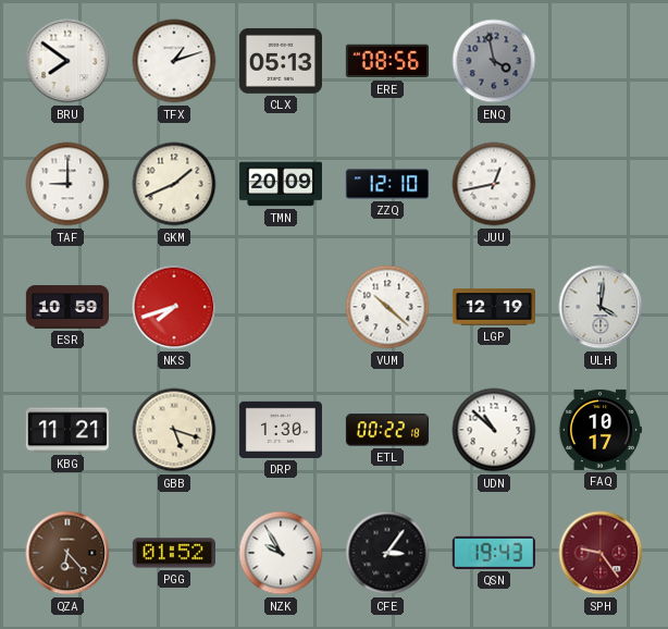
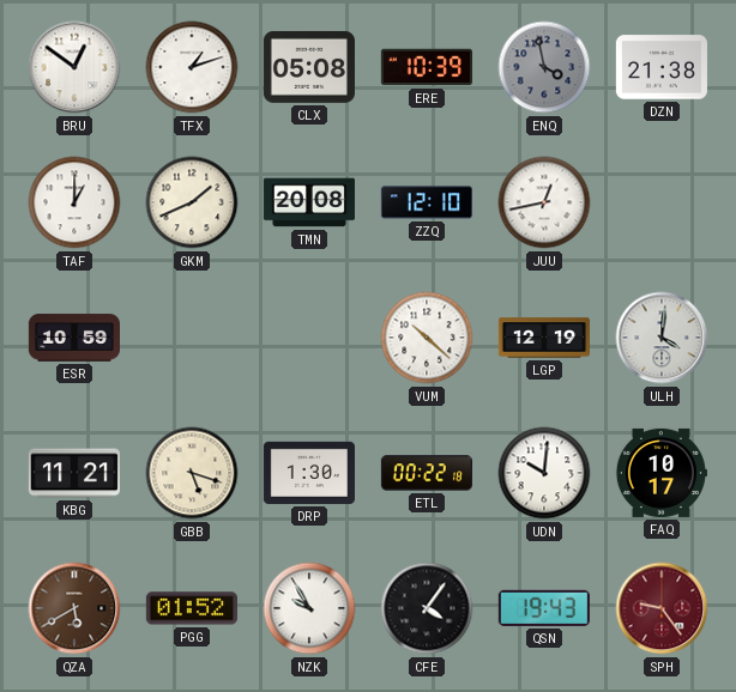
BRU: 7:51 -> 12:51 (74, 67)
CLX: 05:13 -> 05:08 (309, 67)
ERE: 08:56 -> 10:39 (427, 67)
DZN: none -> 21:38 (662, 67)
TAF: 9:00 -> 1:00 (74, 202)
TMN: 20:09 -> 20:08 (309, 202)
NKS: 7:42 -> none (174, 307)
UDN: 10:52 -> 10:01 (544, 473)
QZA: 6:23 -> 5:40 (74, 608)
CFE: 3:06 -> 4:06 (427, 608)
